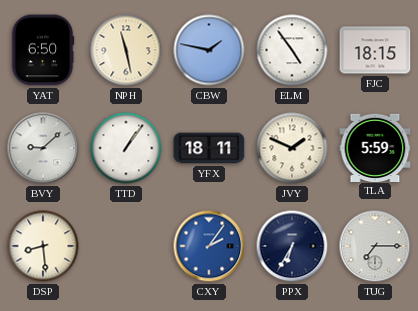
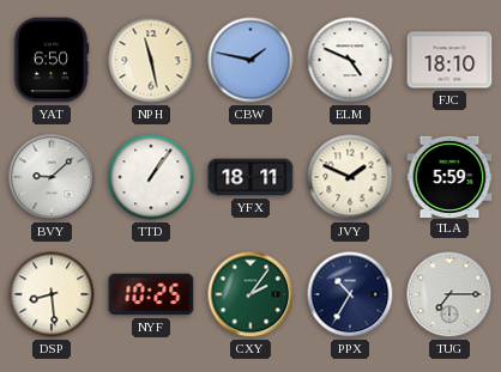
ELM: 4:54 -> 4:49 (350, 60)
FJC: 18:15 -> 18:10 (449, 60)
NYF: none -> 10:25 (151, 294)
CXY dial: blue -> green (251, 294)
PPX: 6:35 -> 10:35 (350, 294)
